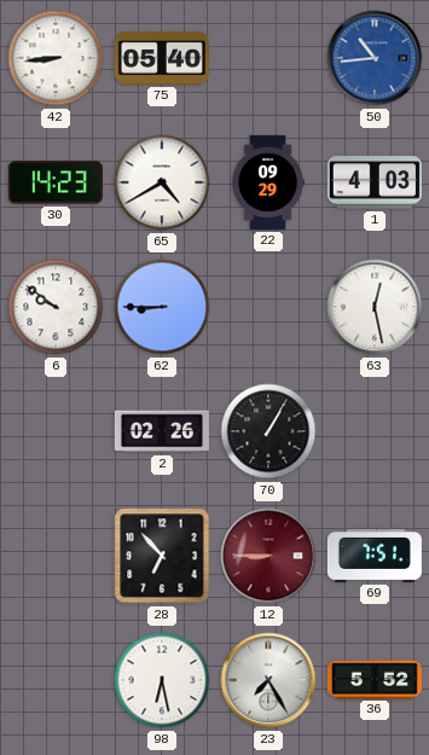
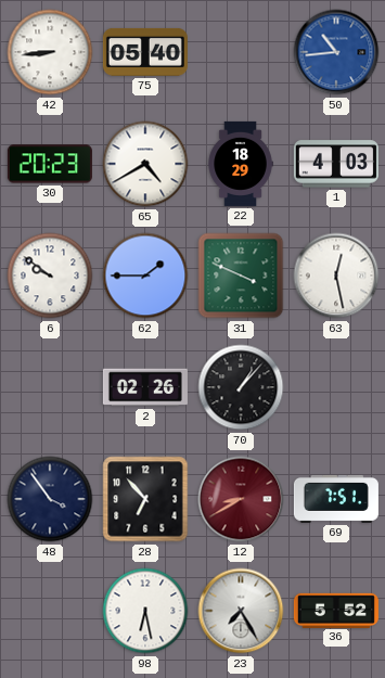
30: 14:23 -> 20:23 (50, 164)
22: 09:29 -> 18:29 (241, 164)
62: 8:45 -> 1:45 (145, 276)
31: none -> 3:49 (241, 276)
70: 1:05 -> 1:07 (241, 387)
48: none -> 3:54 (50, 499)
12: 8:45 -> 8:40 (241, 499)
